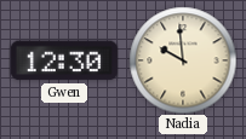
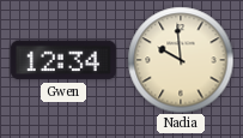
Gwen: 12:30 -> 12:34 (63, 60)
